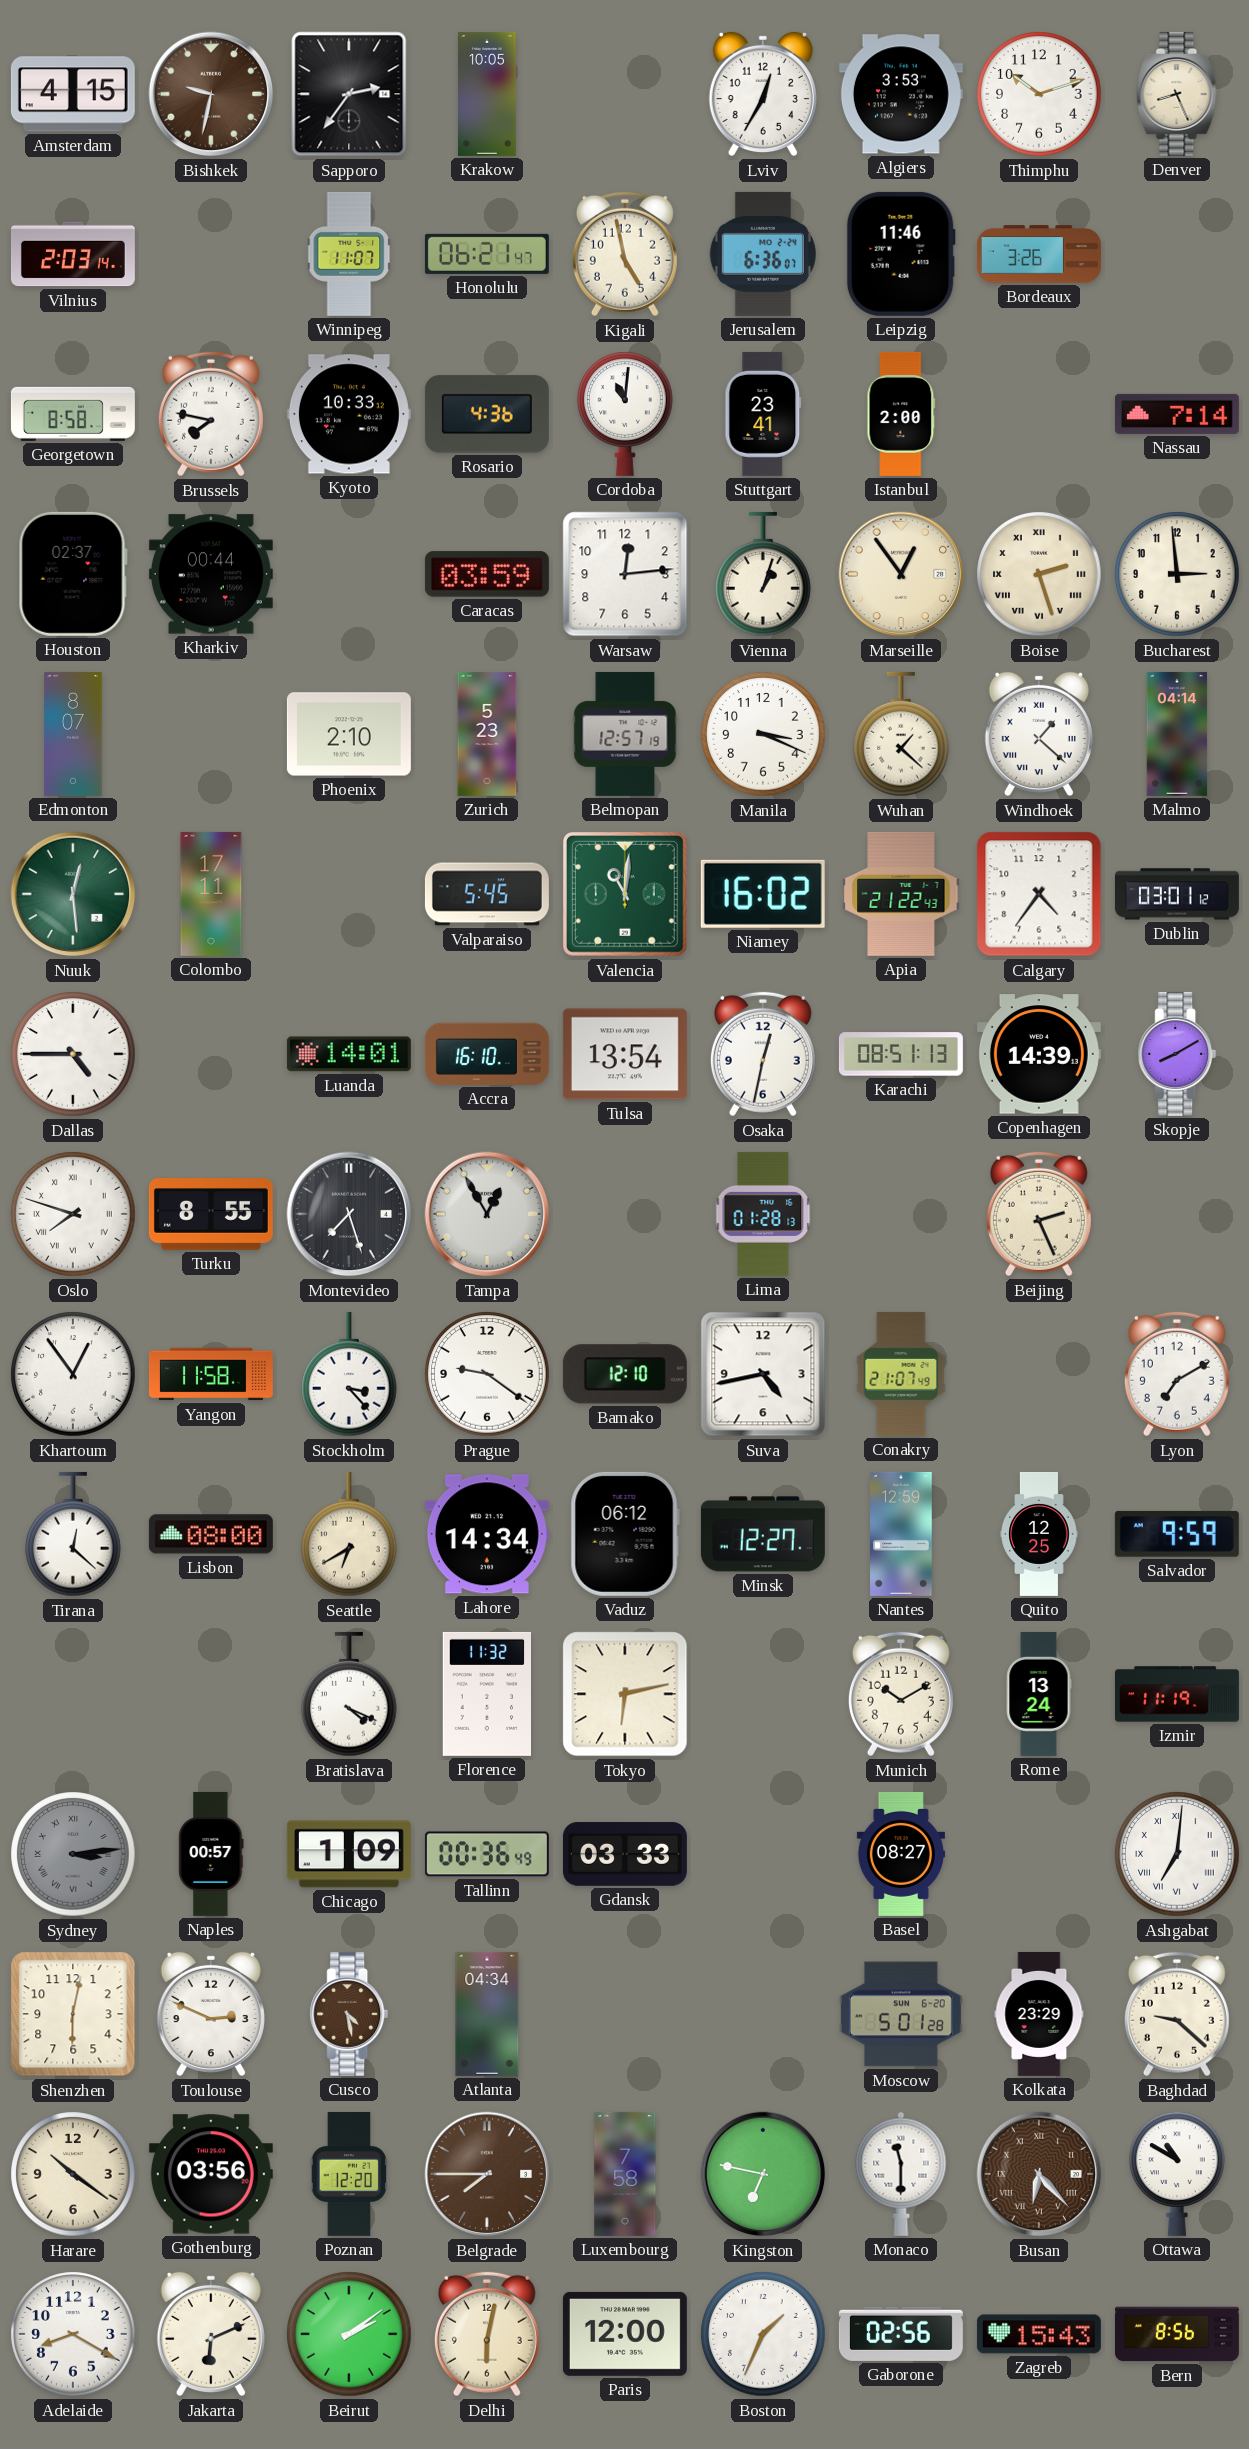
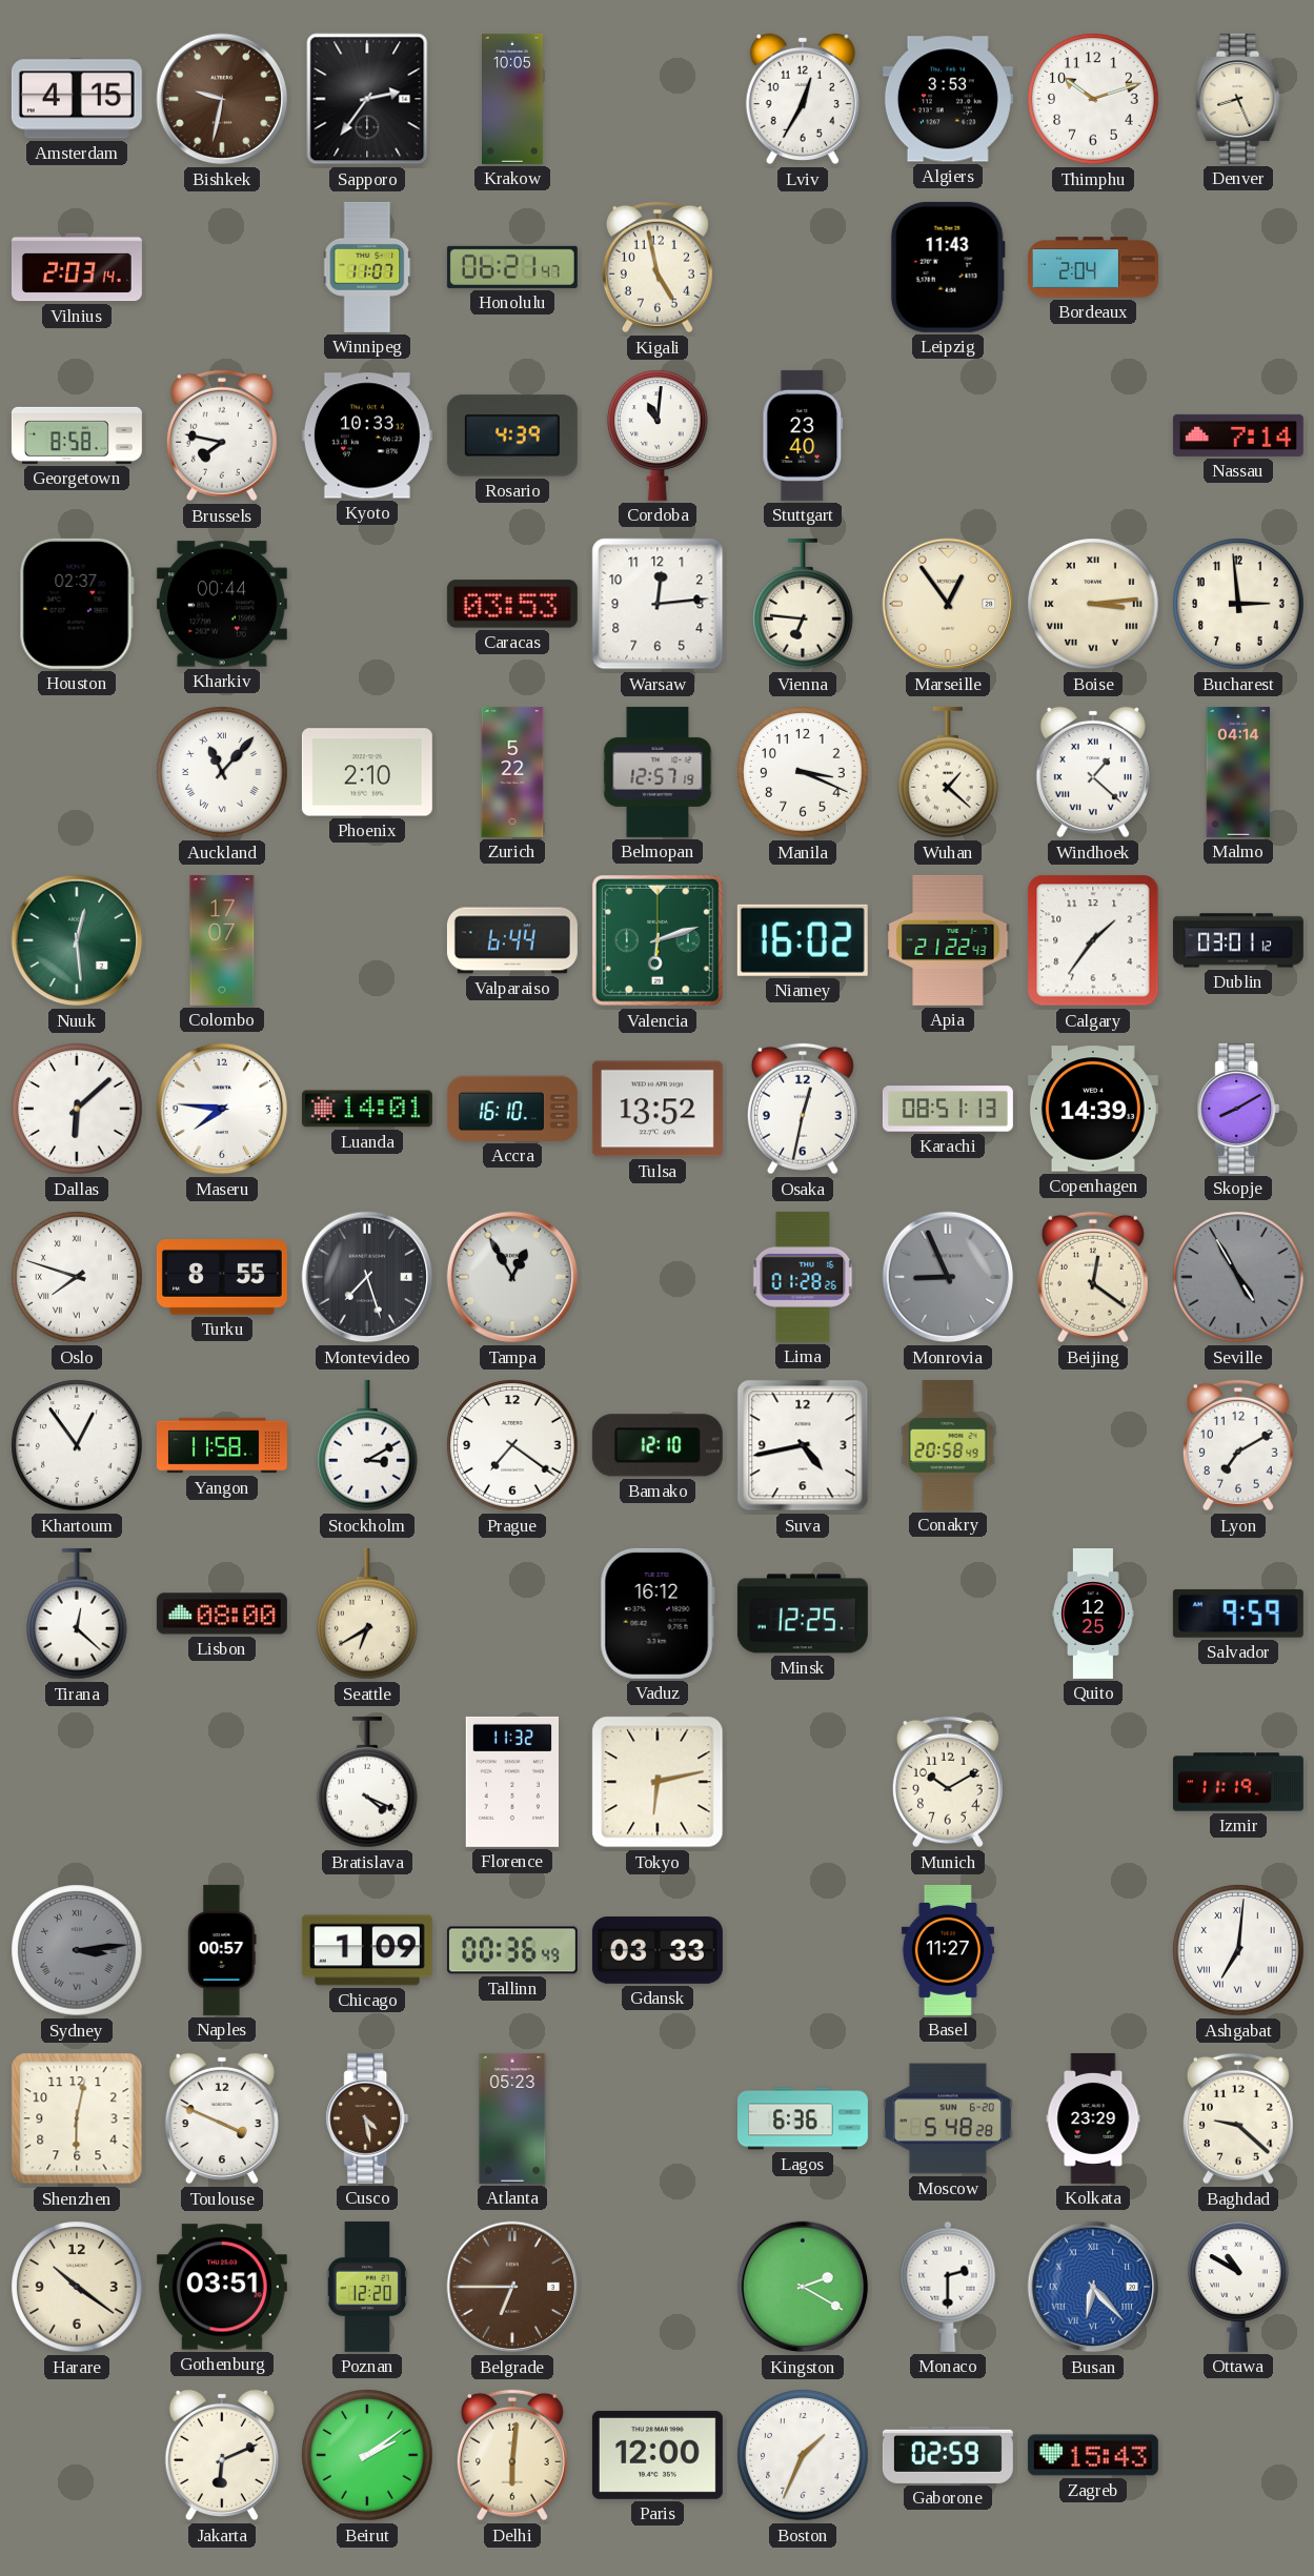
Jerusalem: 6:36 -> none (763, 254)
Leipzig: 11:46 -> 11:43 (948, 267)
Bordeaux: 3:26 -> 2:04 (1093, 267)
Rosario: 4:36 -> 4:39 (512, 435)
Stuttgart: 23:41 -> 23:40 (803, 435)
Istanbul: 2:00 -> none (901, 414)
Caracas: 03:59 -> 03:53 (512, 604)
Vienna: 1:03 -> 6:46 (803, 604)
Boise: 2:27 -> 3:14 (1093, 604)
Edmonton: 8:07 -> none (73, 734)
Auckland: none -> 11:07 (222, 772)
Zurich: 5:23 -> 5:22 (512, 772)
Colombo: 17:11 -> 17:07 (222, 940)
Valparaiso: 5:45 -> 6:44 (512, 940)
Valencia: 11:01 -> 6:12 (658, 940)
Calgary: 4:36 -> 1:36 (1093, 940)
Dallas: 4:45 -> 6:08 (77, 1109)
Maseru: none -> 7:46 (222, 1109)
Tulsa: 13:54 -> 13:52 (658, 1109)
Lima: 01:28:13 -> 01:28:26 (803, 1277)
Monrovia: none -> 8:56 (948, 1277)
Beijing: 2:26 -> 12:21 (1093, 1277)
Seville: none -> 4:55 (1238, 1277)
Stockholm: 3:23 -> 3:10 (367, 1445)
Prague: 9:21 -> 7:21 (512, 1445)
Conakry: 21:07 -> 20:58 (948, 1445)
Lahore: 14:34 -> none (487, 1534)
Vaduz: 06:12 -> 16:12 (658, 1614)
Minsk: 12:27 -> 12:25 (803, 1614)
Nantes: 12:59 -> none (901, 1534)
Rome: 13:24 -> none (1039, 1694)
Basel: 08:27 -> 11:27 (948, 1950)
Toulouse: 2:49 -> 3:49 (222, 2118)
Atlanta: 04:34 -> 05:23 (512, 2118)
Lagos: none -> 6:36 (803, 2118)
Moscow: 5:01 -> 5:48 (948, 2118)
Gothenburg: 03:56 -> 03:51 (222, 2287)
Belgrade: 7:45 -> 6:45 (512, 2287)
Luxembourg: 7:58 -> none (625, 2174)
Kingston: 6:47 -> 2:20 (803, 2287)
Monaco: 11:30 -> 2:30 (948, 2287)
Busan dial: brown -> blue (1093, 2287)
Adelaide: 8:20 -> none (73, 2334)
Delhi: 6:02 -> 6:01 (512, 2455)
Gaborone: 02:56 -> 02:59 (948, 2455)
Bern: 8:56 -> none (1177, 2334)
